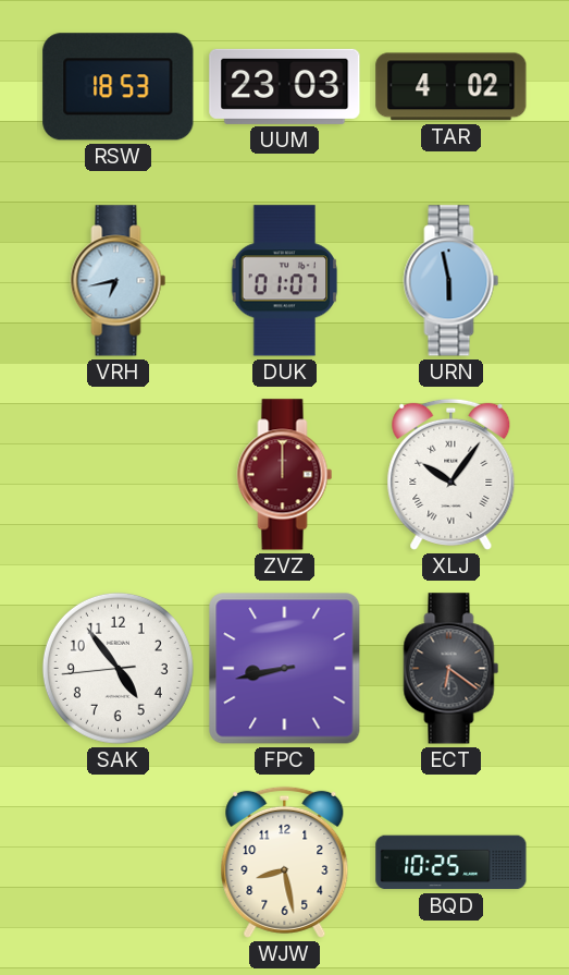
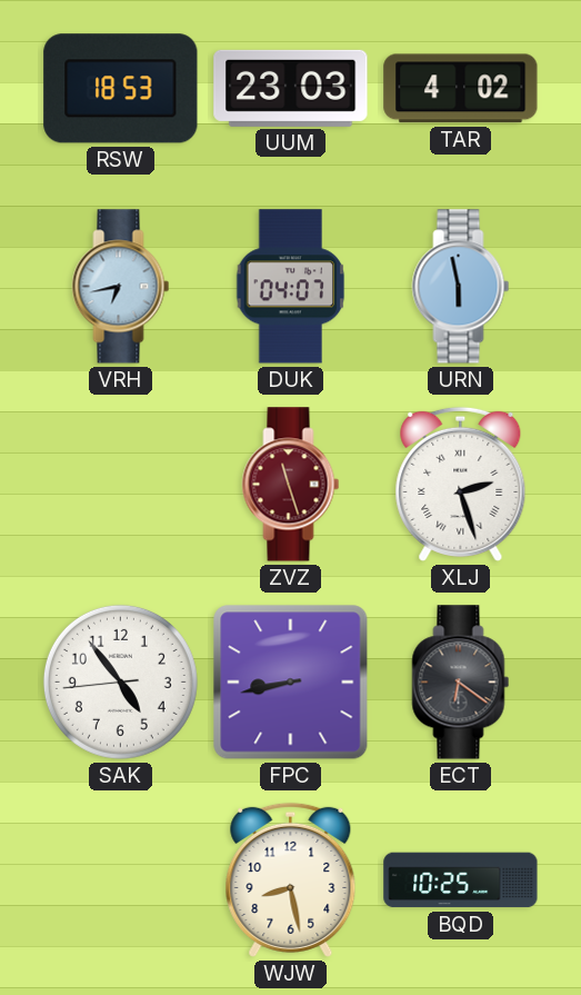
DUK: 01:07 -> 04:07 (291, 287)
ZVZ: 12:00 -> 11:27 (291, 485)
XLJ: 10:06 -> 2:27 (461, 484)
